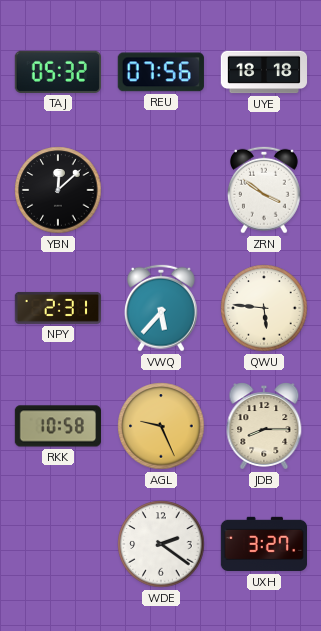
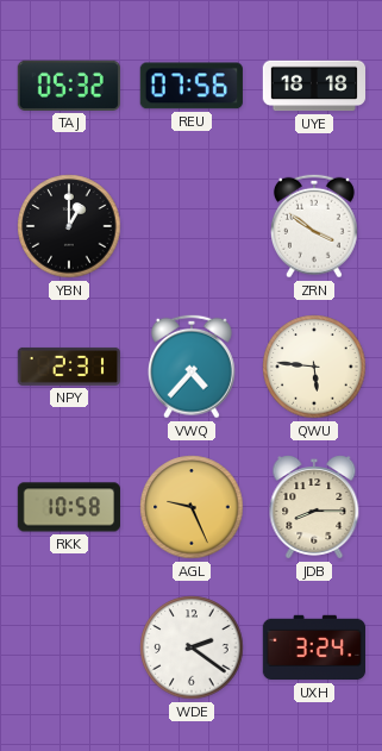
YBN: 12:08 -> 1:00 (69, 226)
VWQ: 5:37 -> 4:37 (192, 367)
UXH: 3:27 -> 3:24 (313, 647)
